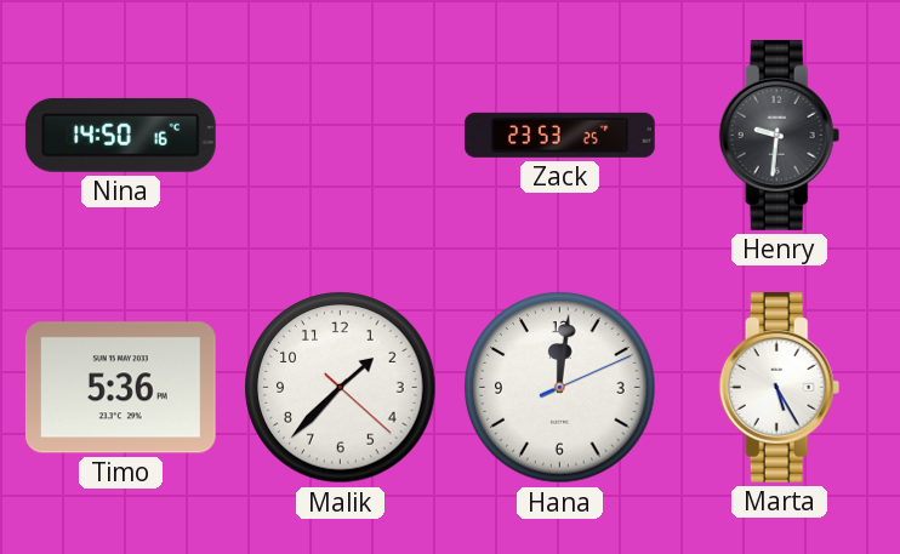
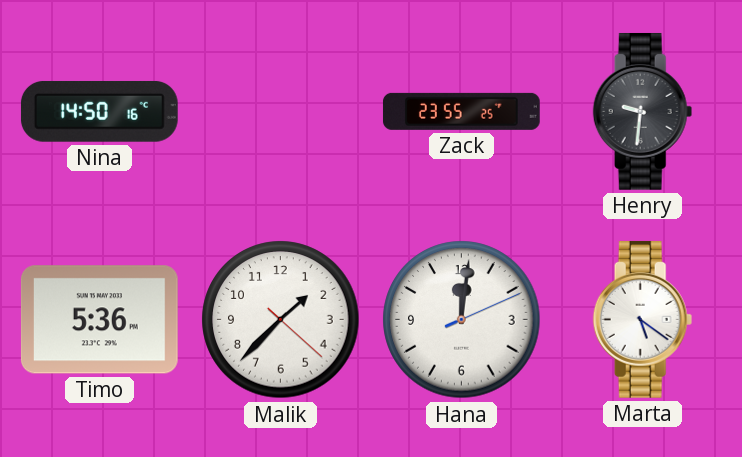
Zack: 23:53 -> 23:55 (461, 111)
Marta: 5:25 -> 5:21 (643, 319)
